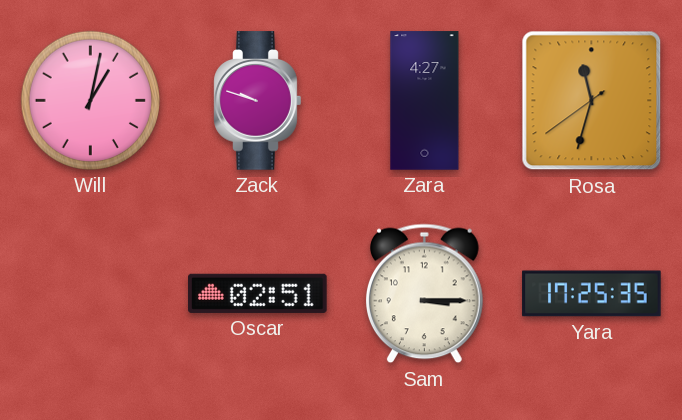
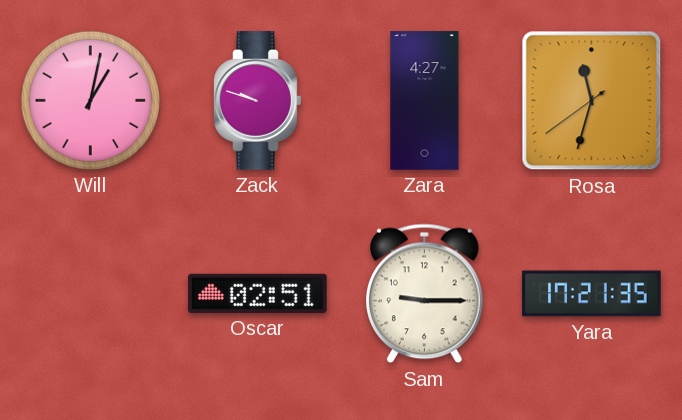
Sam: 3:15 -> 9:15 (424, 294)
Yara: 17:25 -> 17:21 (592, 294)
